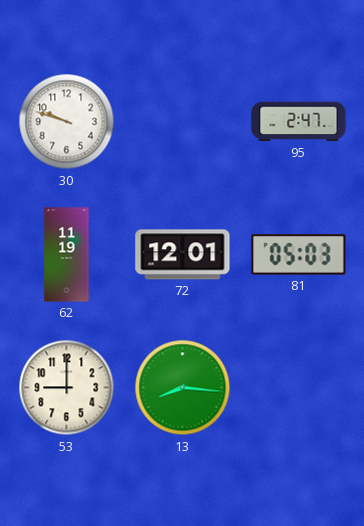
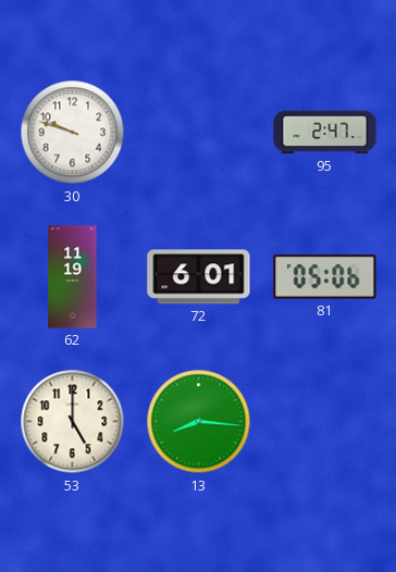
72: 12:01 -> 6:01 (199, 277)
81: 05:03 -> 05:06 (325, 277)
53: 9:00 -> 5:00 (73, 422)
